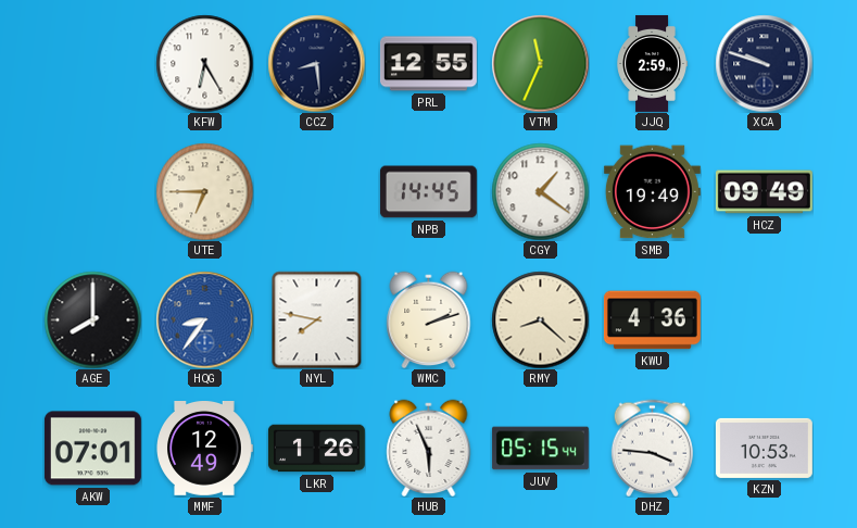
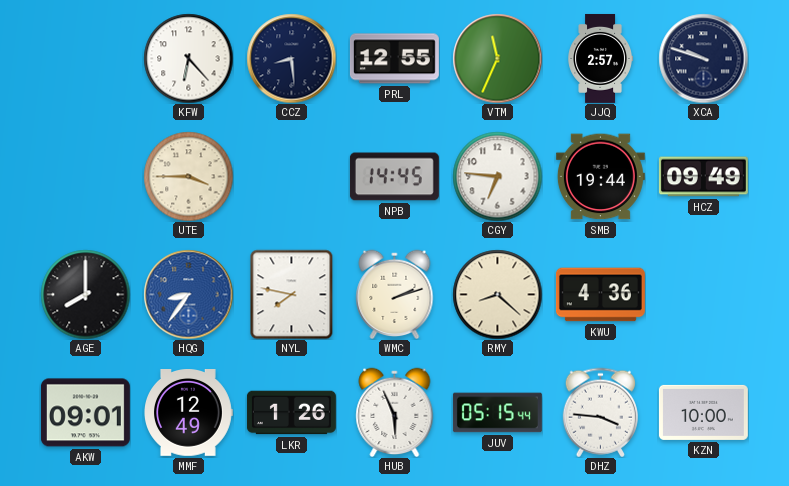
KFW: 6:25 -> 6:23 (188, 58)
JJQ: 2:59 -> 2:57 (600, 58)
UTE: 6:45 -> 3:45 (188, 176)
CGY: 1:21 -> 6:46 (497, 176)
SMB: 19:49 -> 19:44 (600, 177)
AKW: 07:01 -> 09:01 (85, 413)
KZN: 10:53 -> 10:00 (703, 412)
